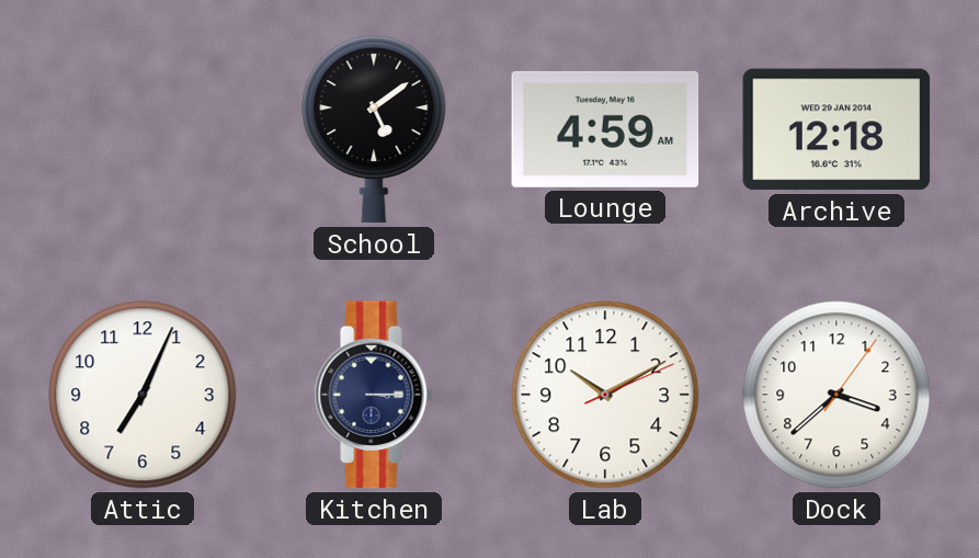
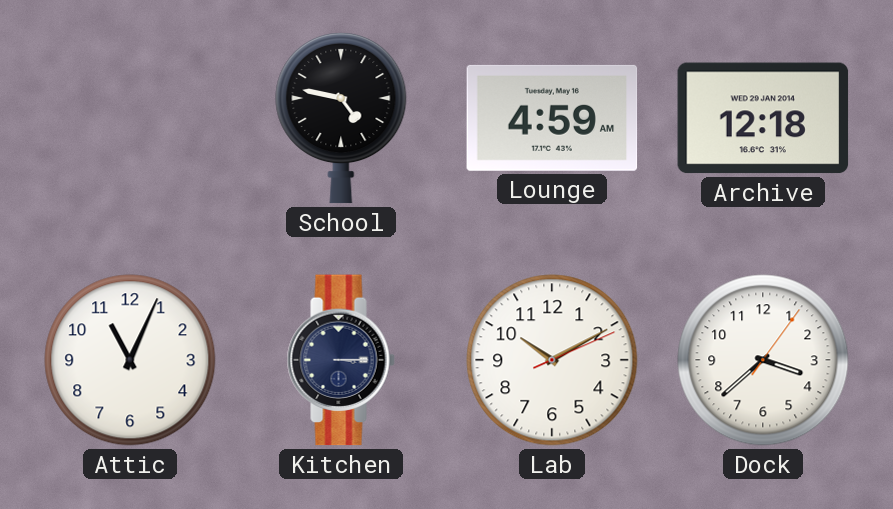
School: 5:09 -> 4:47 (341, 118)
Attic: 7:04 -> 11:04 (130, 360)
